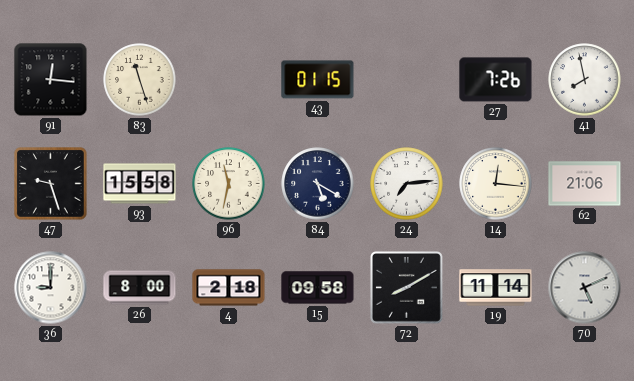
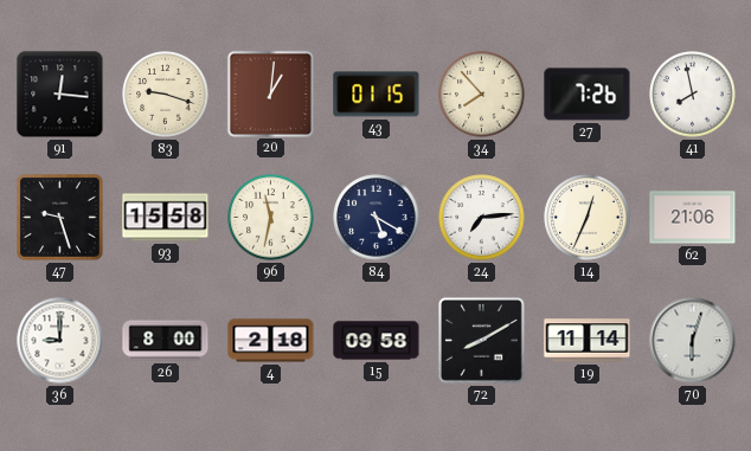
83: 11:27 -> 9:18 (166, 95)
20: none -> 1:01 (270, 94)
34: none -> 7:53 (482, 95)
14: 12:16 -> 12:34 (588, 218)
70: 5:11 -> 6:03 (693, 341)
